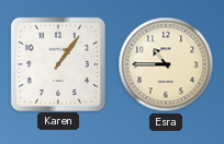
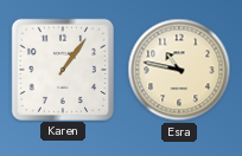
Esra: 10:45 -> 10:47 (179, 70)
